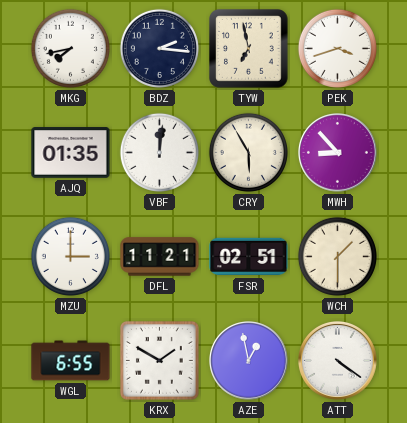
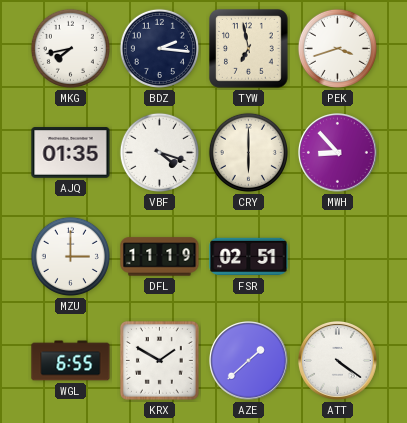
VBF: 12:01 -> 4:18 (159, 152)
CRY: 5:55 -> 6:00 (248, 152)
DFL: 11:21 -> 11:19 (160, 257)
WCH: 1:30 -> none (337, 256)
AZE: 12:58 -> 1:38 (249, 361)
